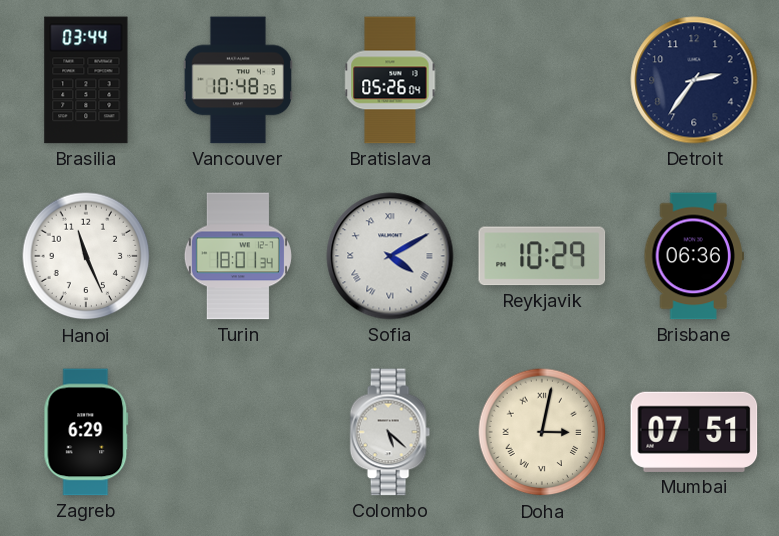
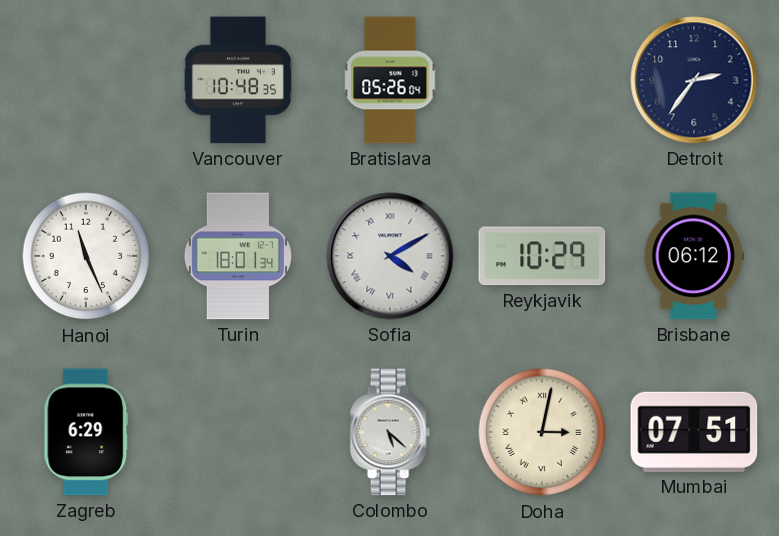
Brasilia: 03:44 -> none (86, 80)
Brisbane: 06:36 -> 06:12 (694, 256)
